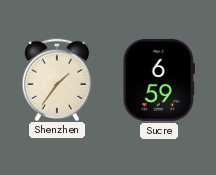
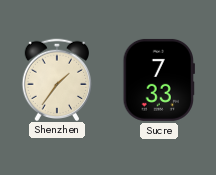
Sucre: 6:59 -> 7:33 (159, 80)
